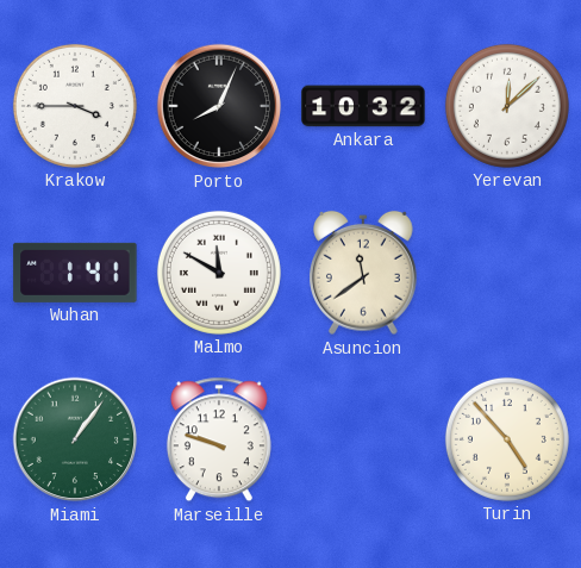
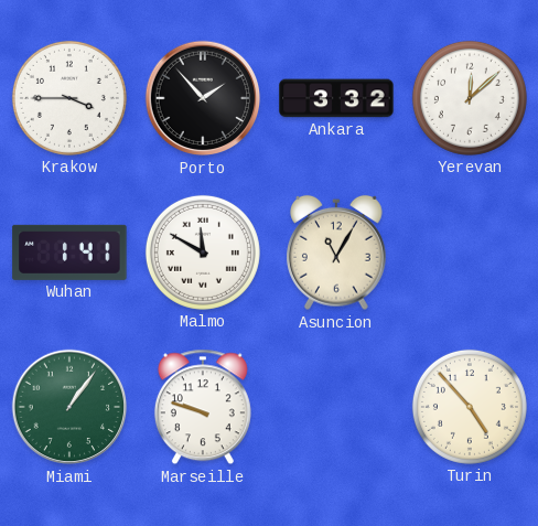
Porto: 8:04 -> 1:53 (203, 98)
Ankara: 10:32 -> 3:32 (336, 98)
Asuncion: 11:39 -> 11:05 (337, 253)
